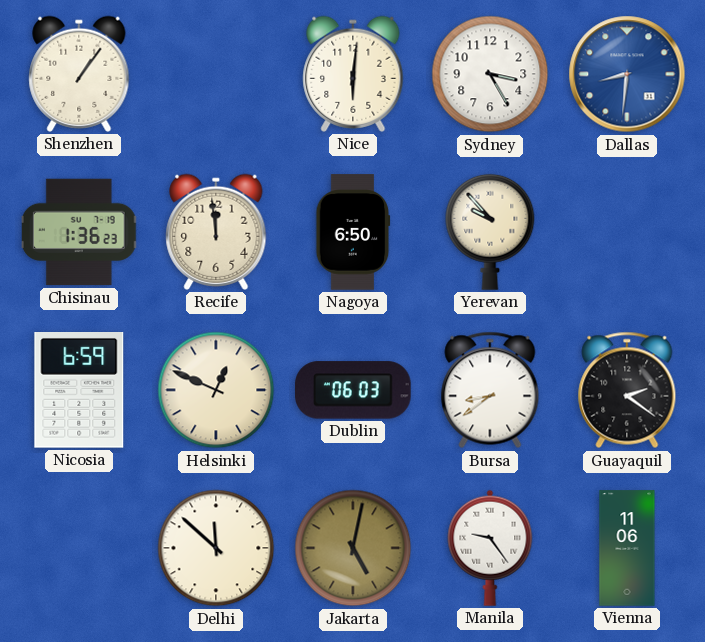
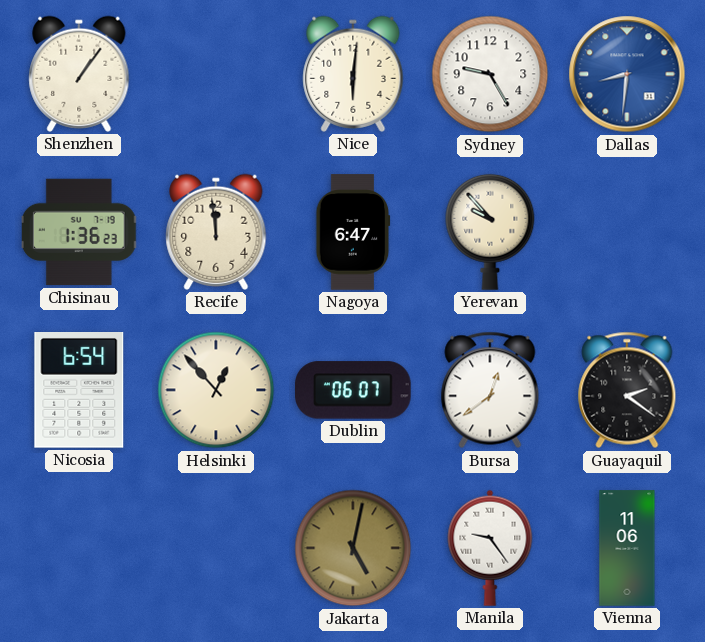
Sydney: 3:25 -> 9:25 (490, 74)
Nagoya: 6:50 -> 6:47 (353, 232)
Nicosia: 6:59 -> 6:54 (79, 391)
Helsinki: 12:49 -> 12:53 (216, 390)
Dublin: 06:03 -> 06:07 (353, 390)
Bursa: 8:39 -> 12:39 (490, 390)
Delhi: 11:52 -> none (216, 548)
